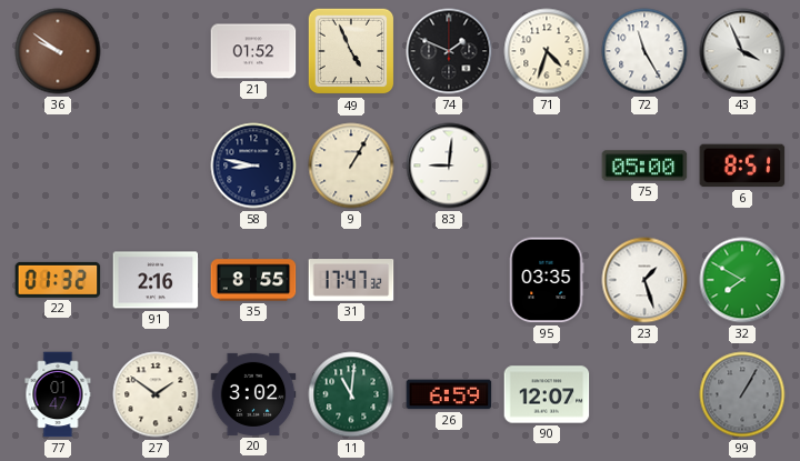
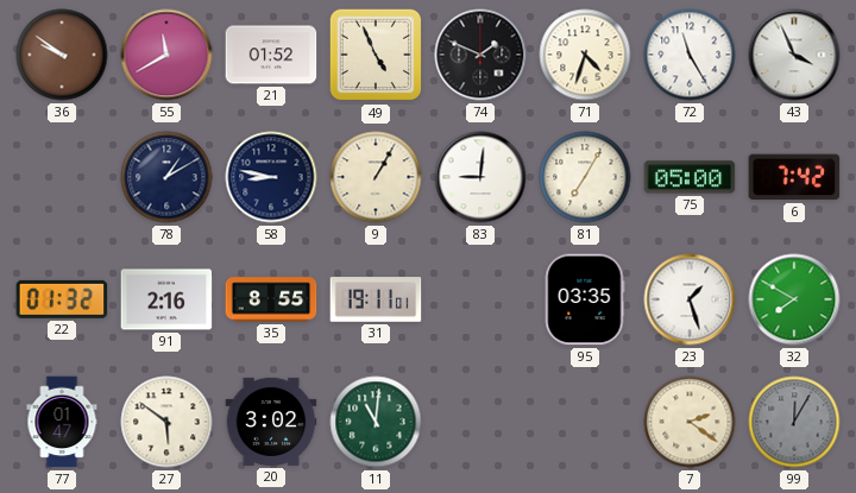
55: none -> 11:40 (166, 55)
78: none -> 1:10 (166, 177)
81: none -> 7:05 (585, 177)
6: 8:51 -> 7:42 (794, 177)
31: 17:47 -> 19:11 (376, 299)
27: 1:51 -> 5:51 (166, 422)
26: 6:59 -> none (449, 394)
90: 12:07 -> none (547, 394)
7: none -> 2:21 (690, 422)
99: 1:05 -> 12:05 (794, 422)
